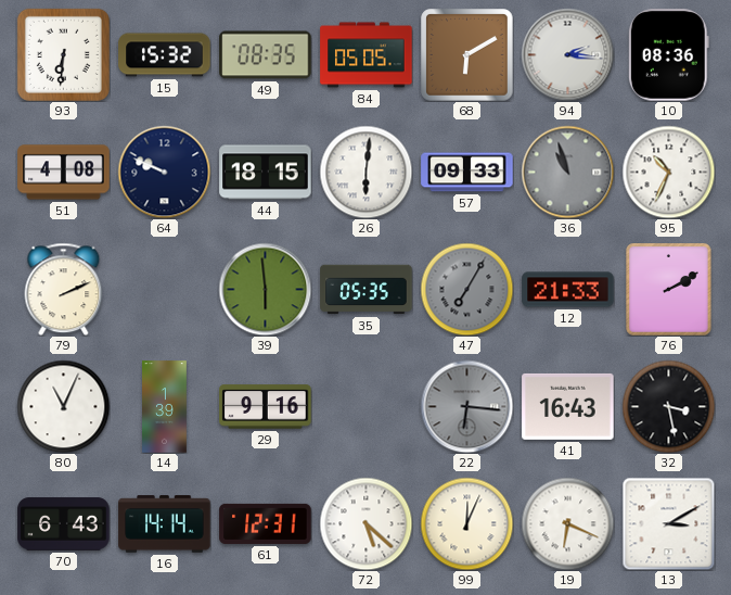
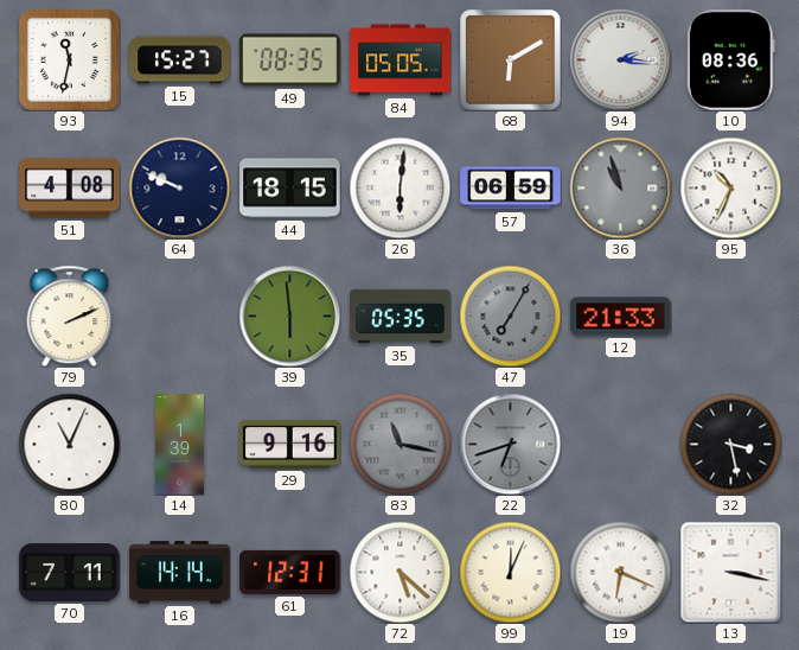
93: 6:31 -> 11:32 (69, 59)
15: 15:32 -> 15:27 (180, 60)
57: 09:33 -> 06:59 (511, 189)
76: 2:10 -> none (669, 290)
83: none -> 11:17 (399, 444)
22: 6:16 -> 6:42 (510, 444)
41: 16:43 -> none (568, 406)
70: 6:43 -> 7:11 (70, 573)
13: 3:10 -> 3:17 (730, 572)
